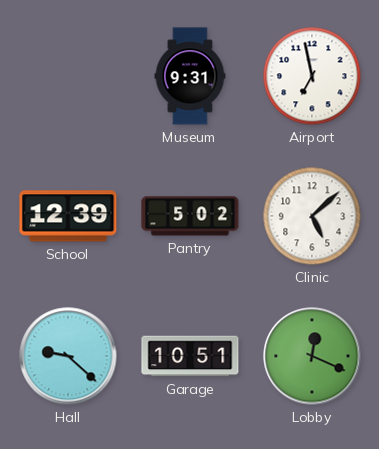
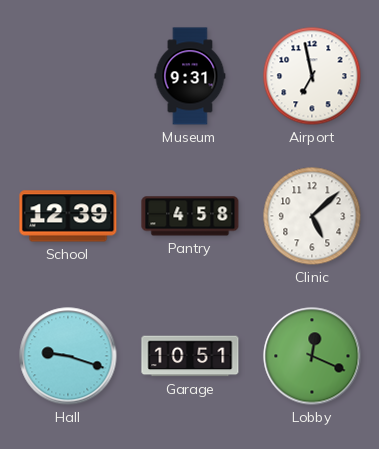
Pantry: 5:02 -> 4:58 (190, 216)
Hall: 9:22 -> 9:18 (68, 356)
